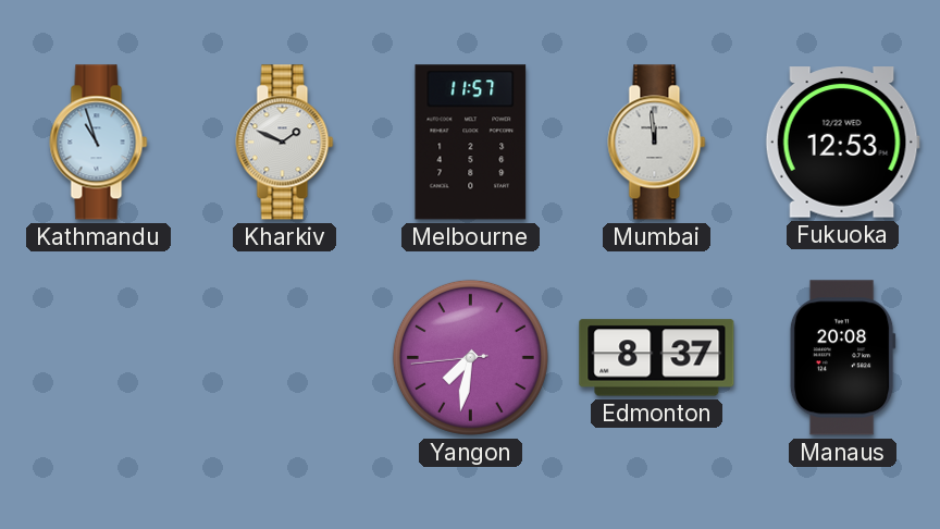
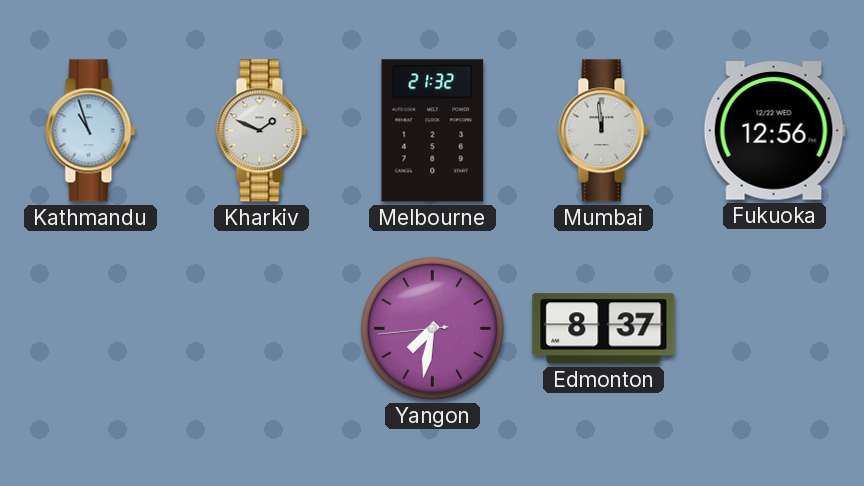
Melbourne: 11:57 -> 21:32 (433, 131)
Fukuoka: 12:53 -> 12:56 (774, 131)
Manaus: 20:08 -> none (842, 358)
